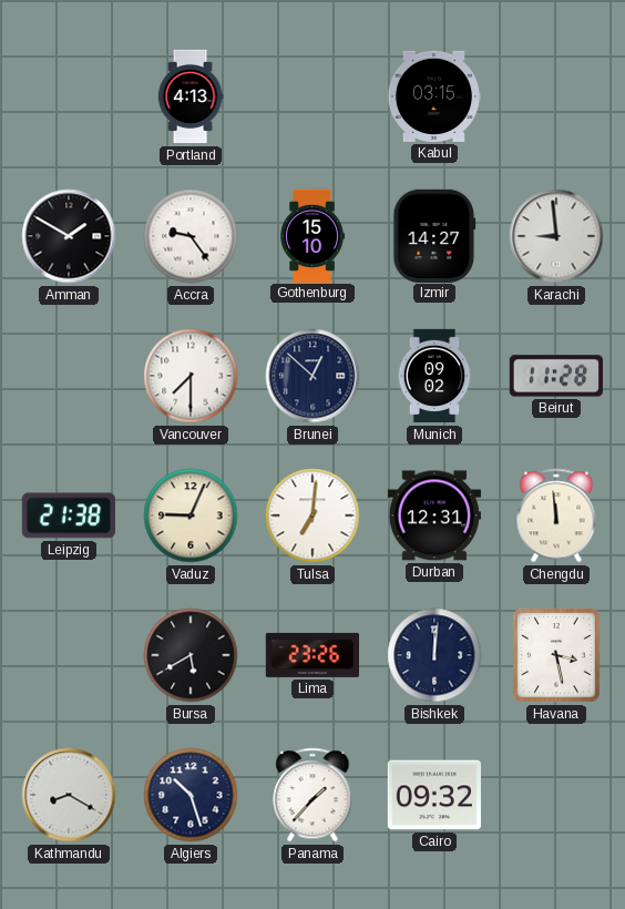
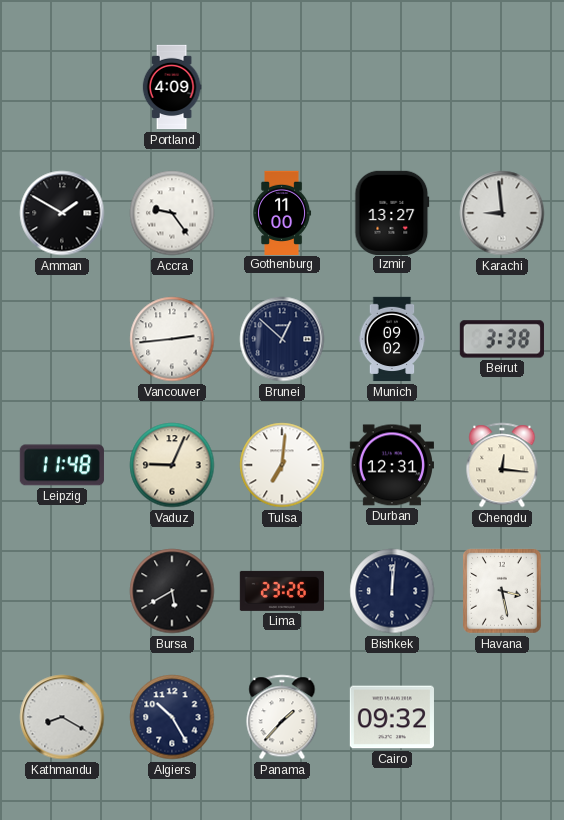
Portland: 4:13 -> 4:09 (172, 87)
Kabul: 03:15 -> none (433, 96)
Gothenburg: 15:10 -> 11:00 (283, 212)
Izmir: 14:27 -> 13:27 (392, 212)
Vancouver: 7:30 -> 2:44 (172, 339)
Beirut: 11:28 -> 3:38 (501, 339)
Leipzig: 21:38 -> 11:48 (62, 465)
Chengdu: 11:59 -> 12:16 (502, 465)
Algiers: 10:27 -> 10:25 (172, 717)
